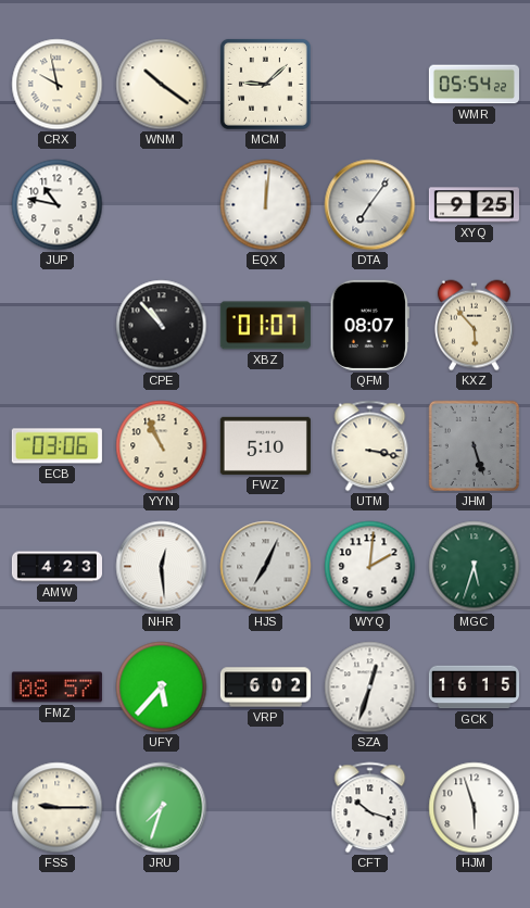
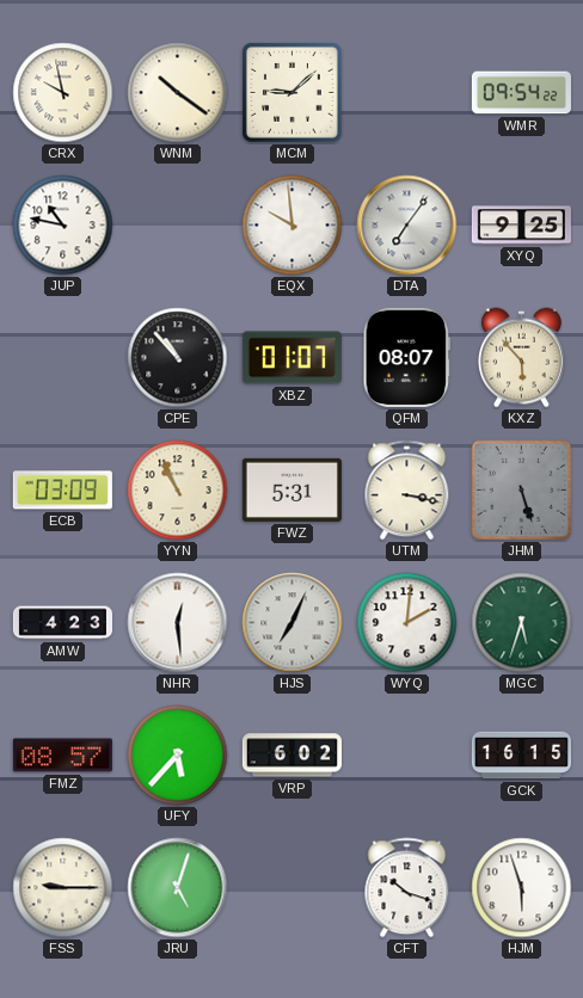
WMR: 05:54 -> 09:54 (521, 93)
EQX: 12:01 -> 9:59 (293, 226)
ECB: 03:06 -> 03:09 (62, 491)
FWZ: 5:10 -> 5:31 (291, 489)
SZA: 12:33 -> none (370, 688)
JRU: 7:33 -> 5:03 (178, 888)
